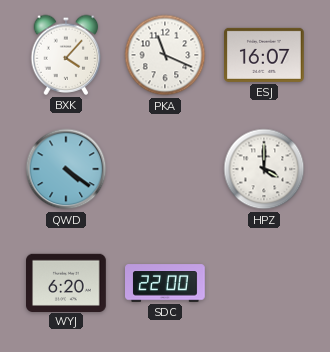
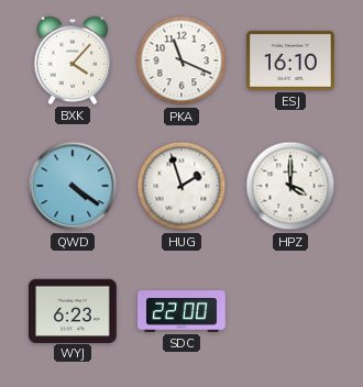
ESJ: 16:07 -> 16:10 (291, 60)
HUG: none -> 1:57 (182, 186)
WYJ: 6:20 -> 6:23 (74, 310)
